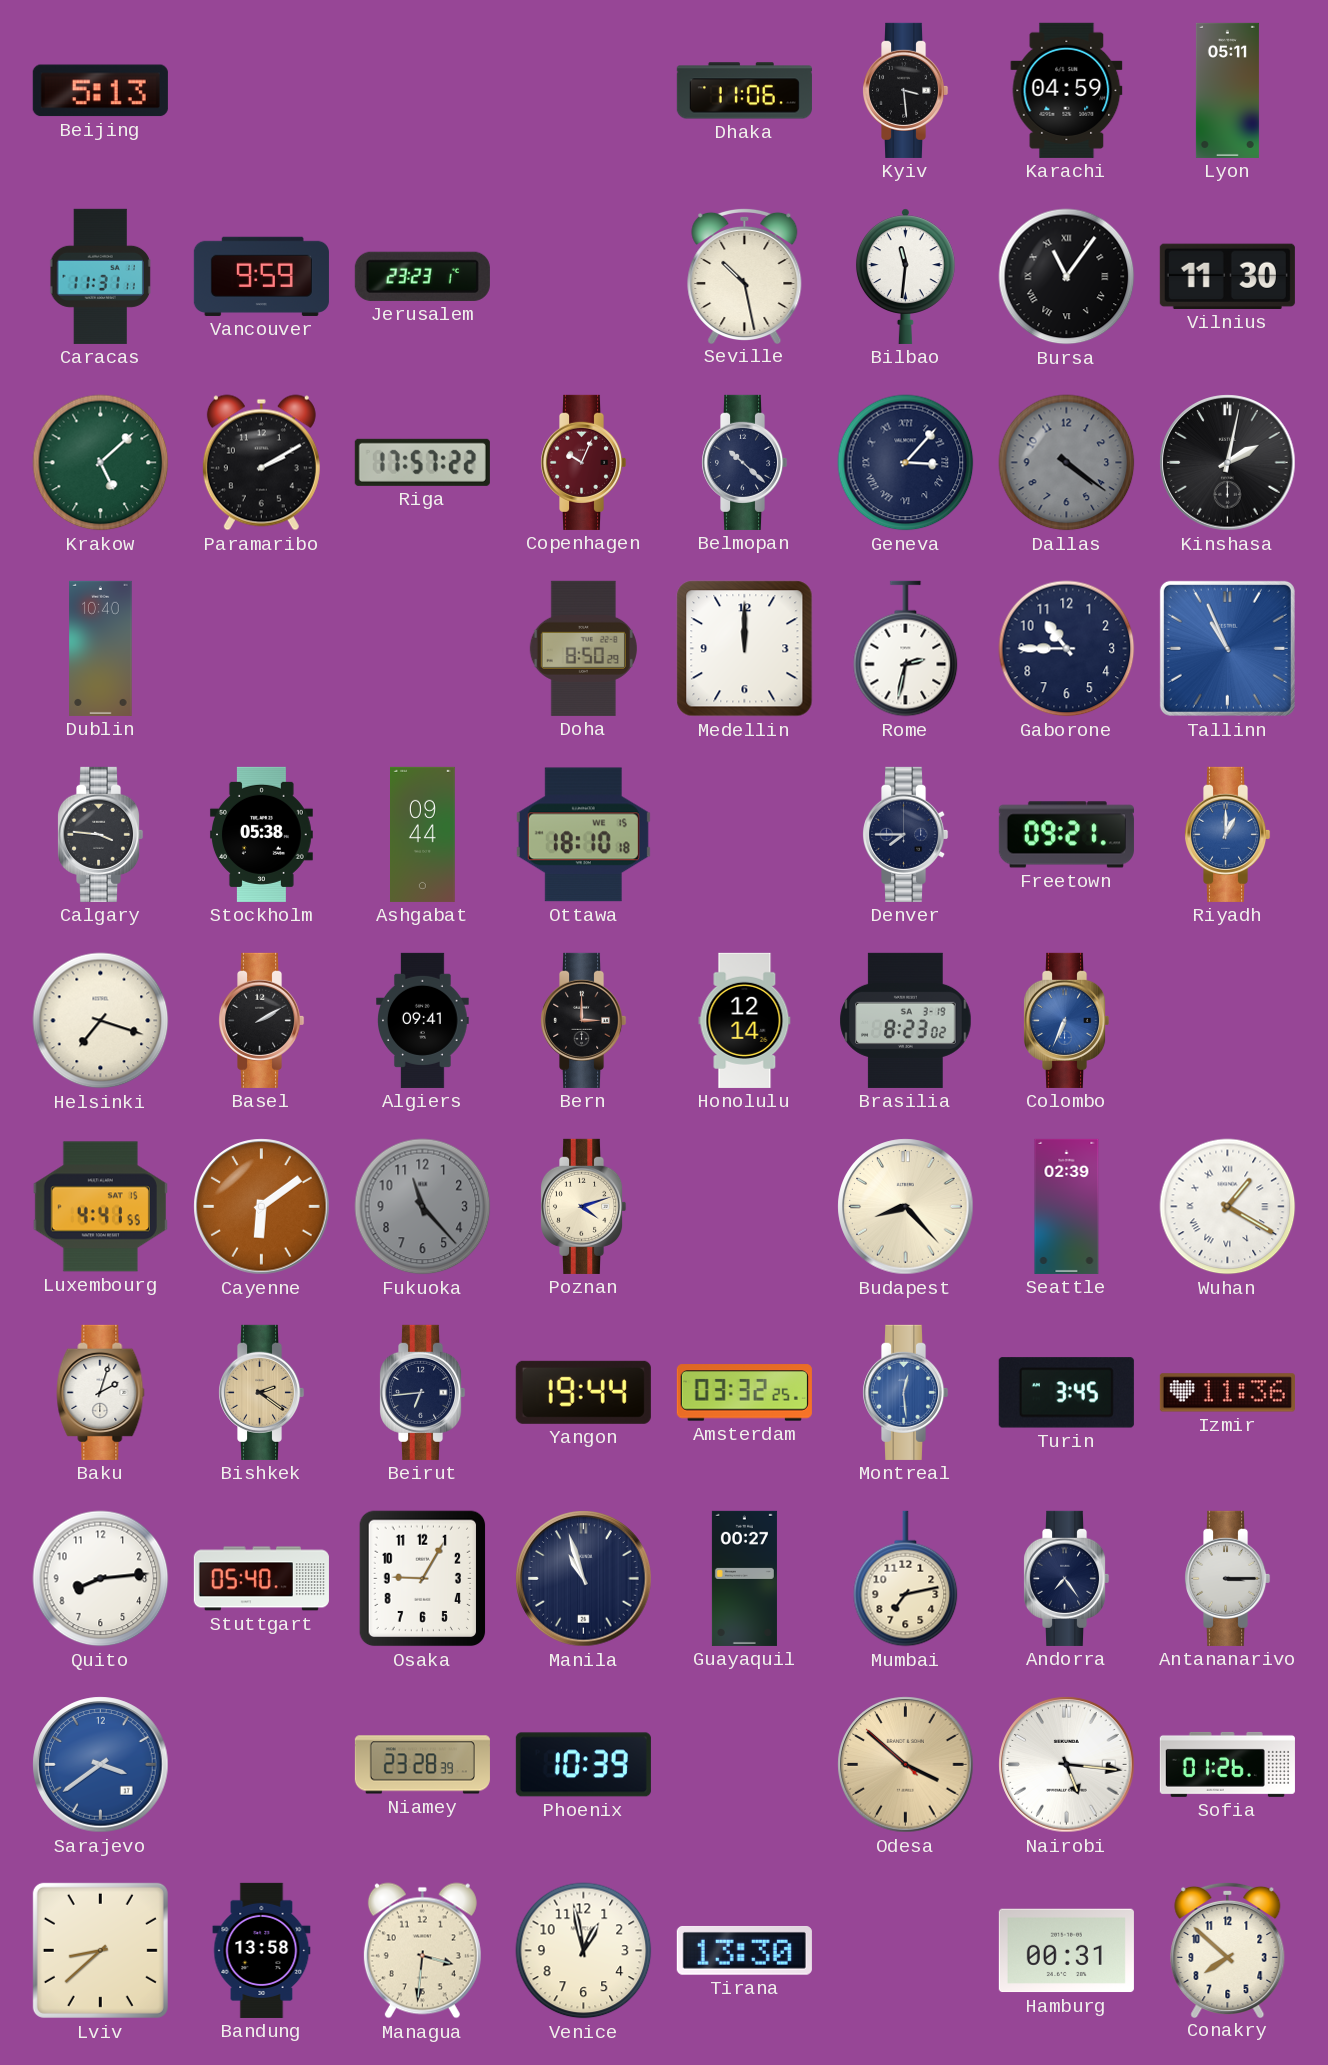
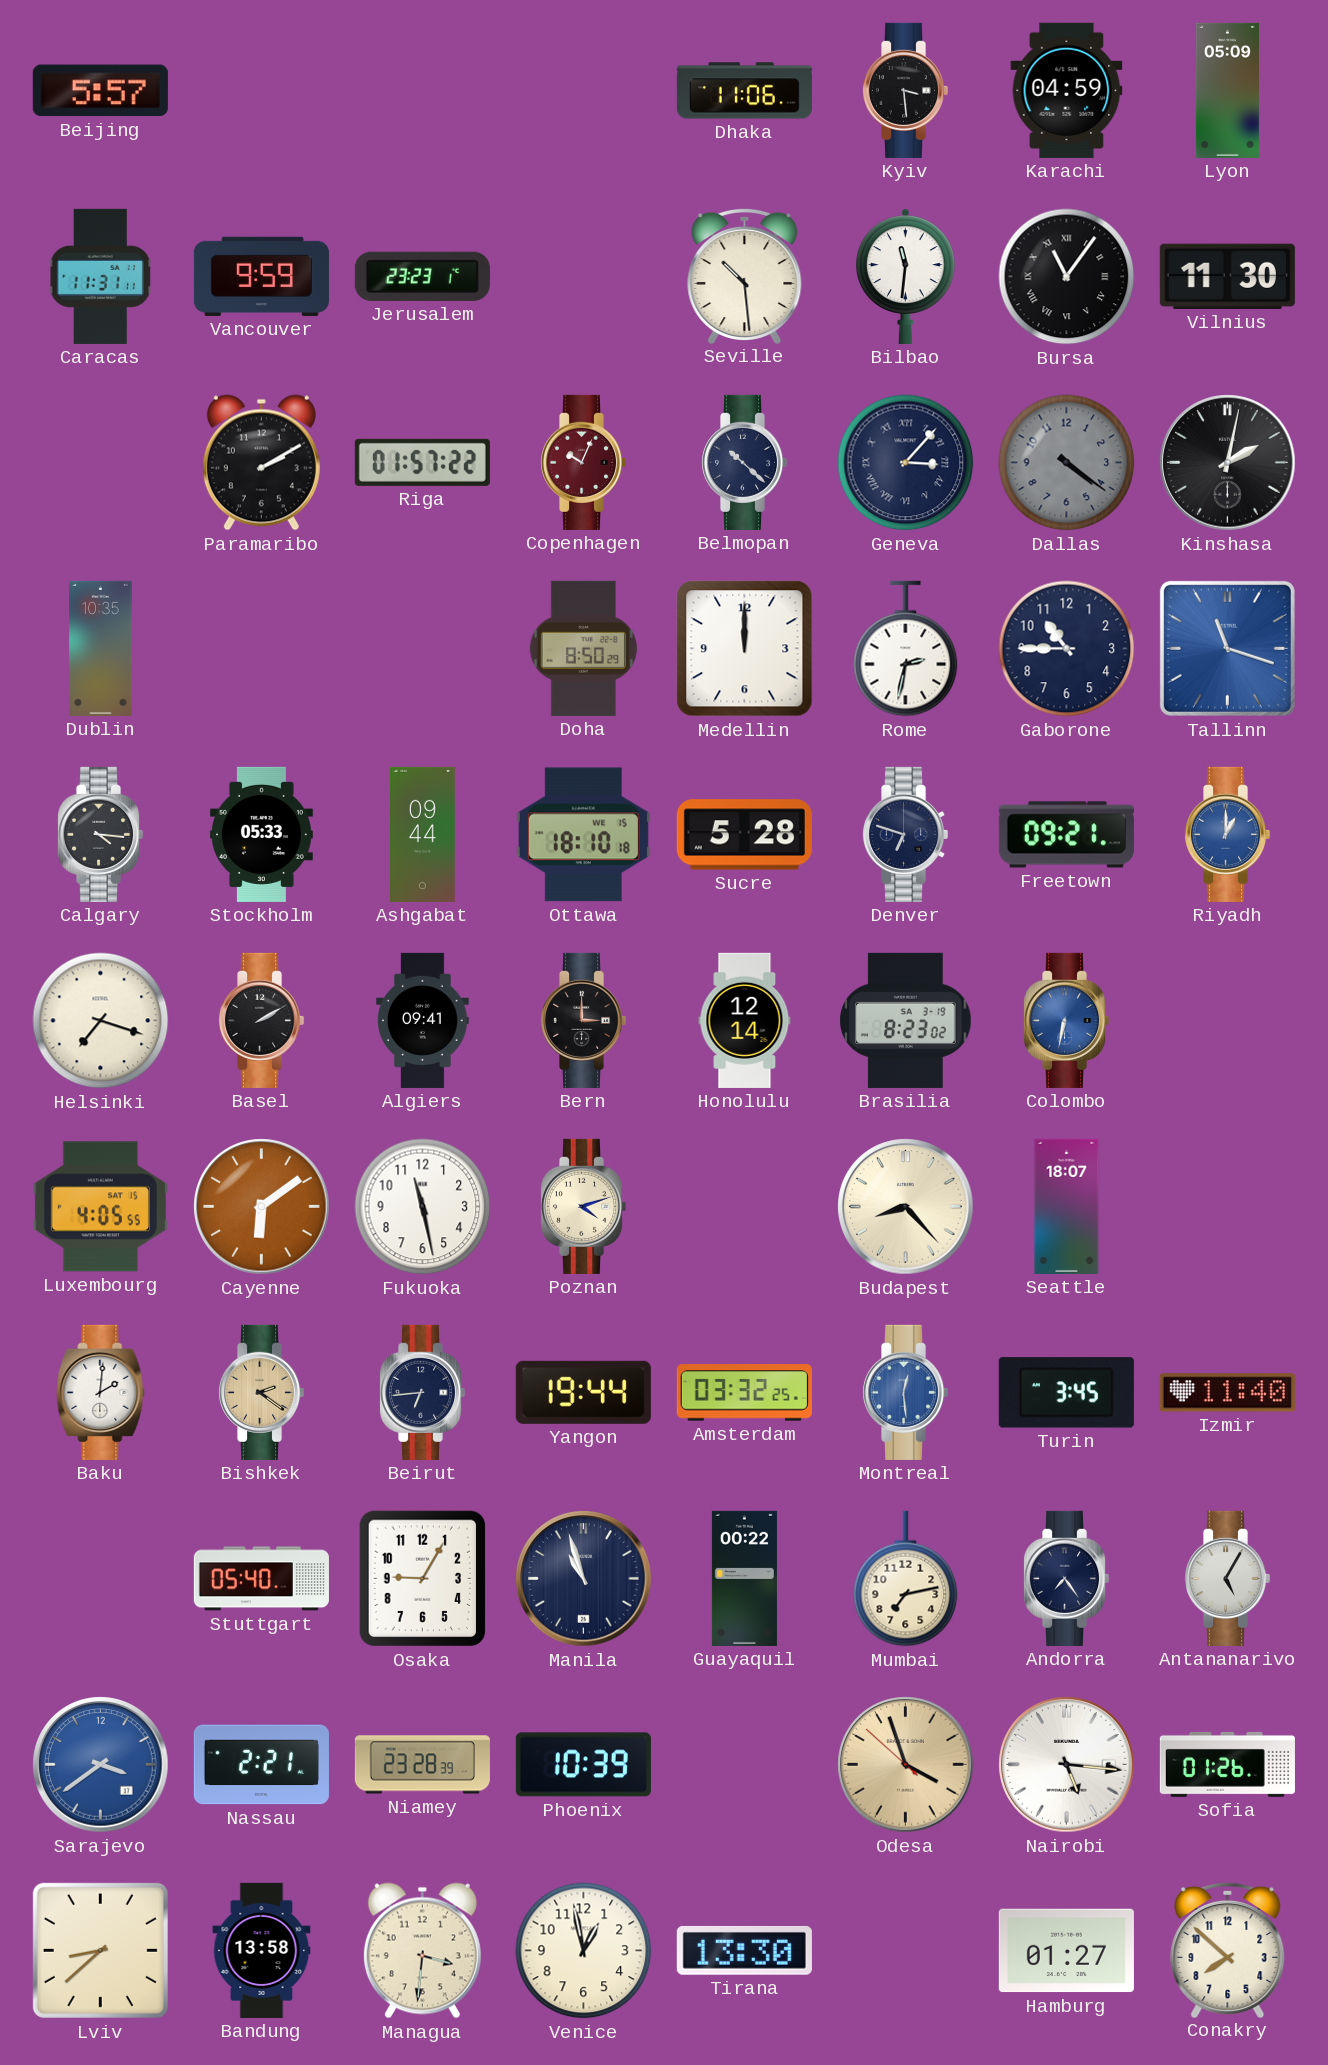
Beijing: 5:13 -> 5:57 (100, 91)
Lyon: 05:11 -> 05:09 (1227, 90)
Seville: 10:28 -> 10:29 (745, 275)
Krakow: 5:08 -> none (101, 463)
Riga: 17:57 -> 01:57 (422, 462)
Dublin: 10:40 -> 10:35 (101, 648)
Tallinn: 10:56 -> 11:18 (1227, 648)
Calgary: 3:46 -> 4:16 (101, 834)
Stockholm: 05:38 -> 05:33 (261, 834)
Sucre: none -> 5:28 (744, 835)
Denver: 7:45 -> 6:48 (906, 834)
Colombo: 6:34 -> 6:32 (1067, 1020)
Luxembourg: 4:41 -> 4:05 (100, 1207)
Fukuoka: 11:23 -> 11:28 (423, 1207)
Fukuoka dial: grey -> white (423, 1207)
Seattle: 02:39 -> 18:07 (1067, 1206)
Wuhan: 1:20 -> none (1228, 1207)
Baku: 2:03 -> 2:01 (101, 1392)
Izmir: 11:36 -> 11:40 (1227, 1393)
Quito: 8:14 -> none (101, 1579)
Guayaquil: 00:27 -> 00:22 (744, 1578)
Antananarivo: 3:15 -> 5:05 (1228, 1578)
Nassau: none -> 2:21 (261, 1765)
Odesa: 3:51 -> 3:56 (906, 1765)
Hamburg: 00:31 -> 01:27 (1066, 1951)
